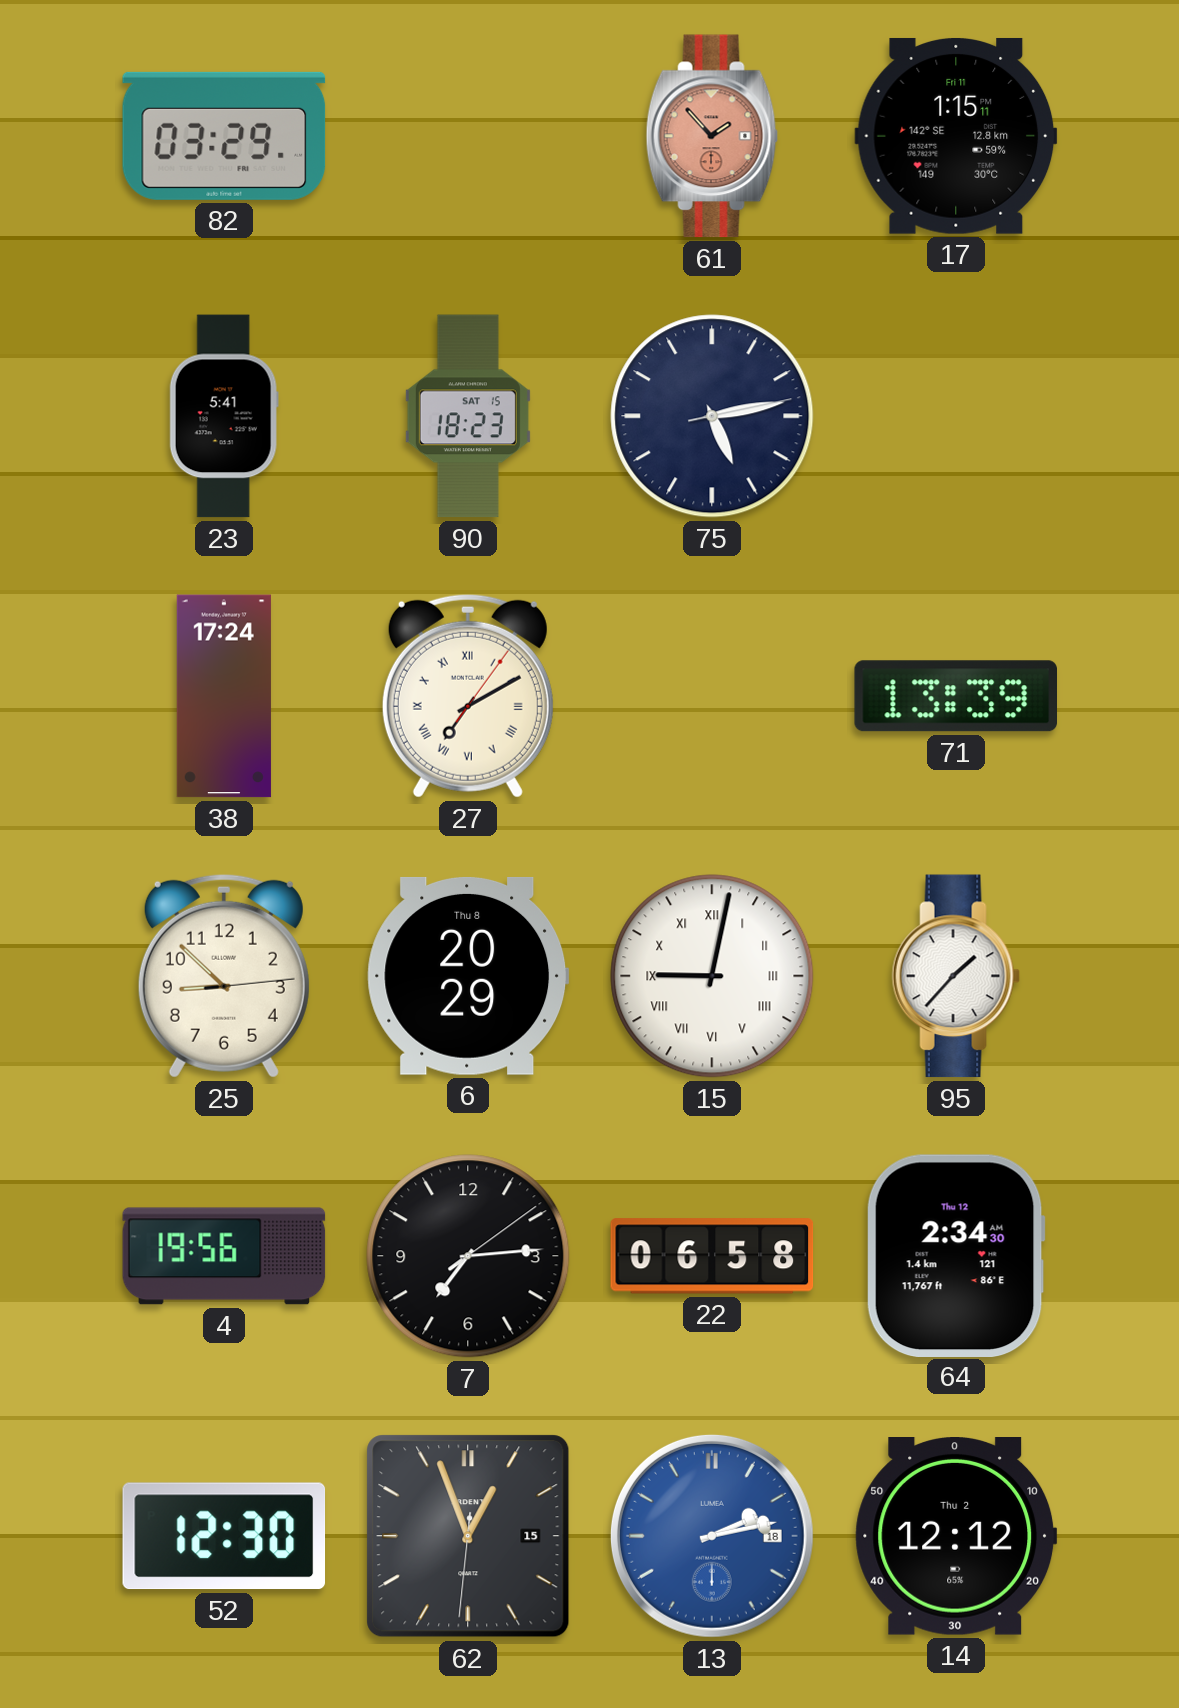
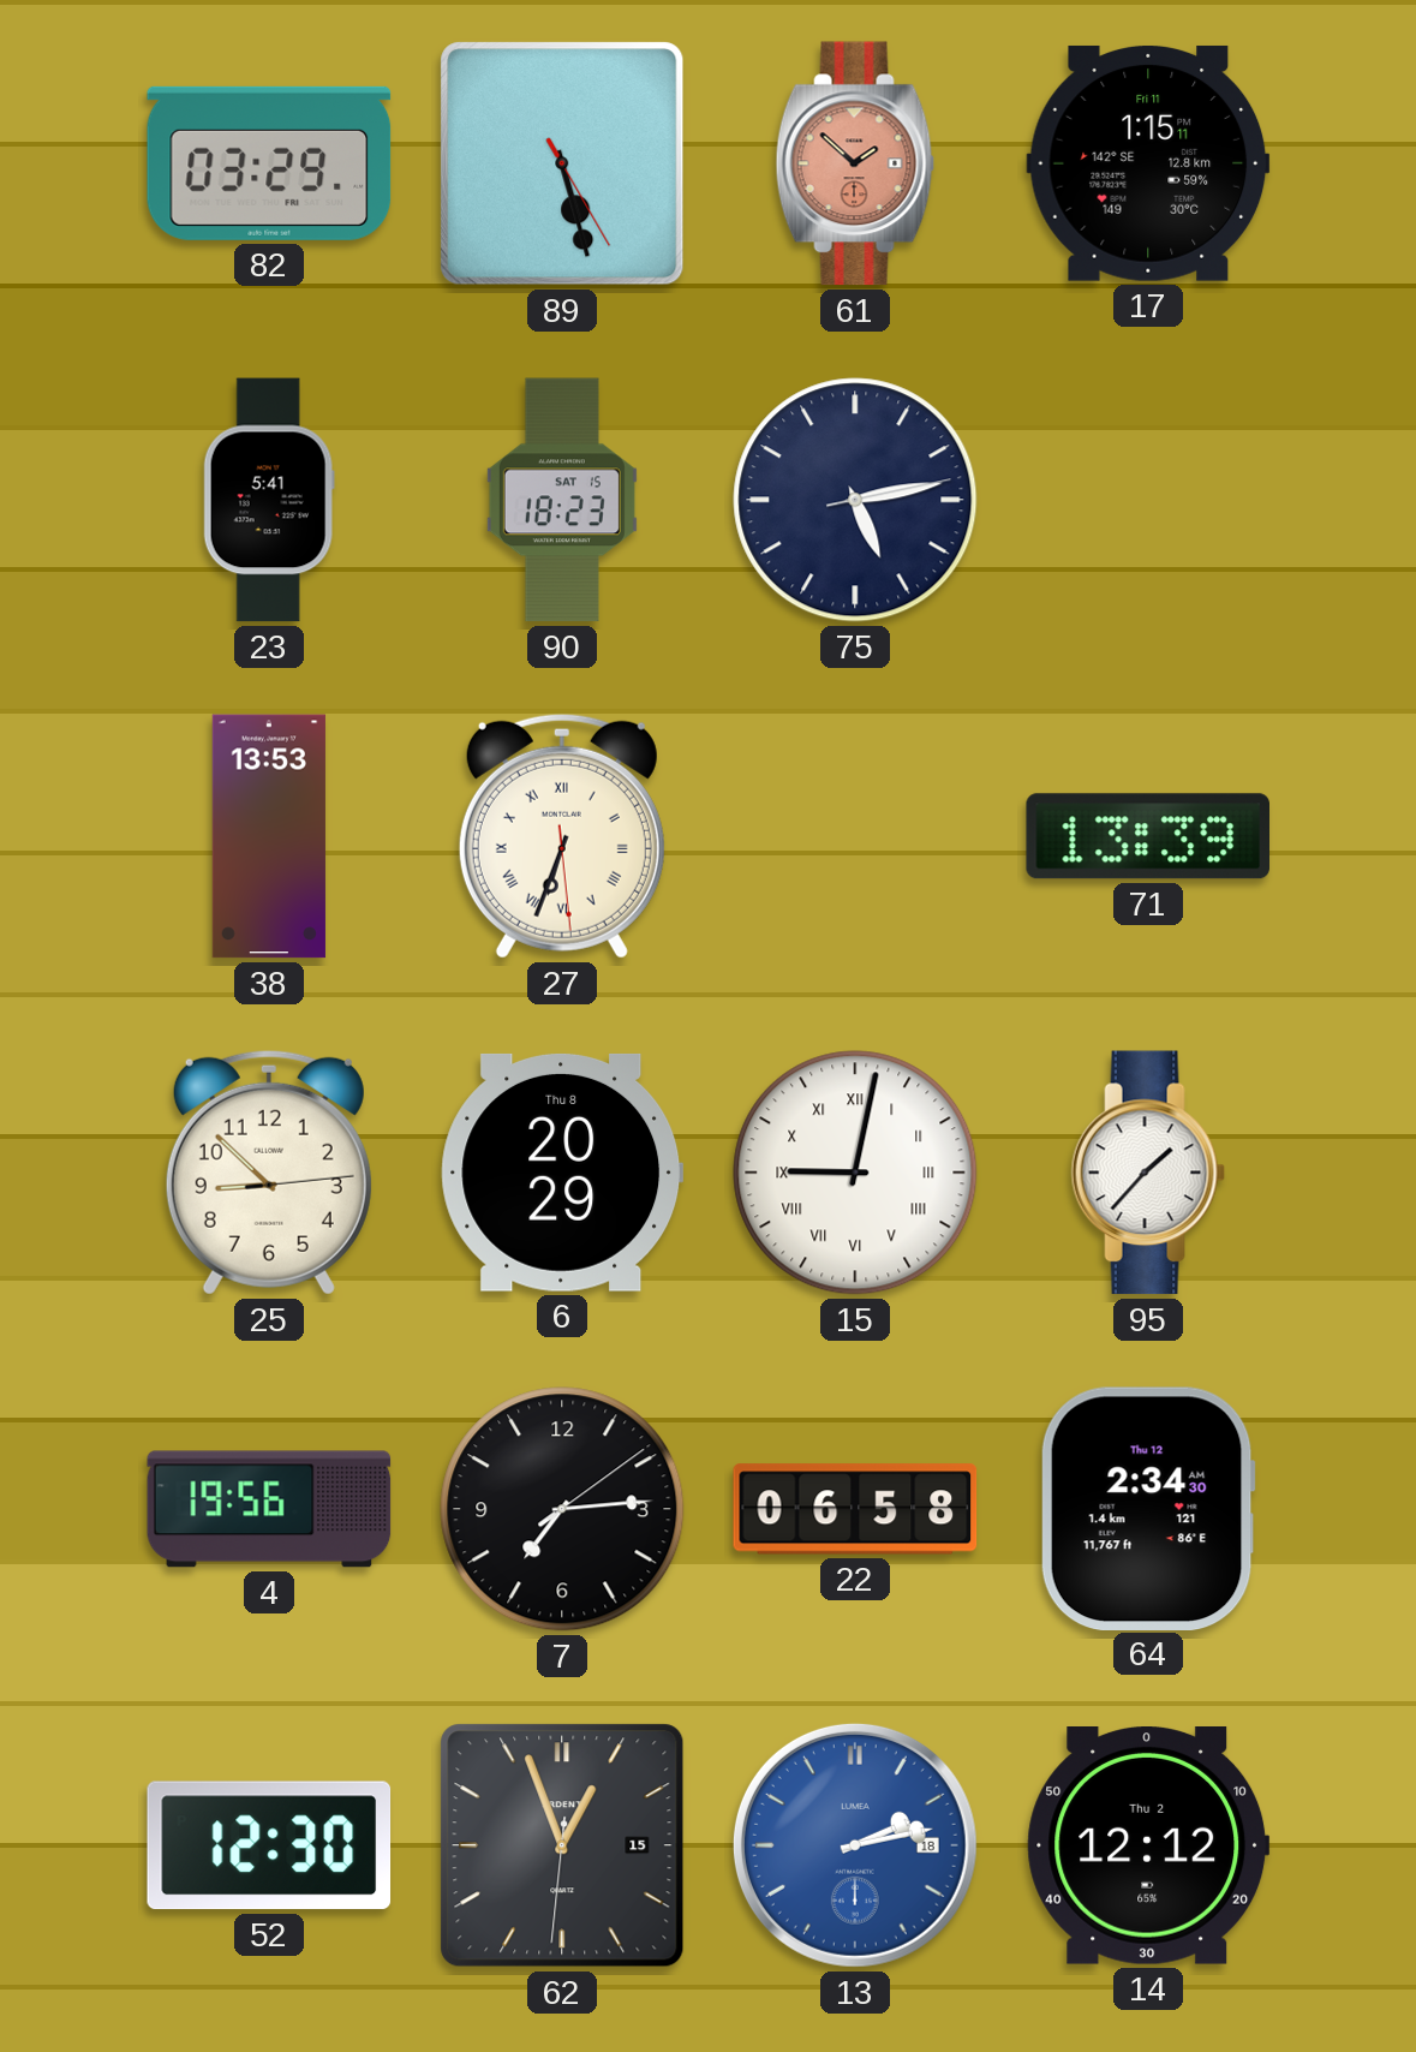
89: none -> 5:27 (562, 163)
61: 1:53 -> 1:52 (855, 163)
38: 17:24 -> 13:53 (269, 836)
27: 7:10 -> 6:33 (562, 836)
